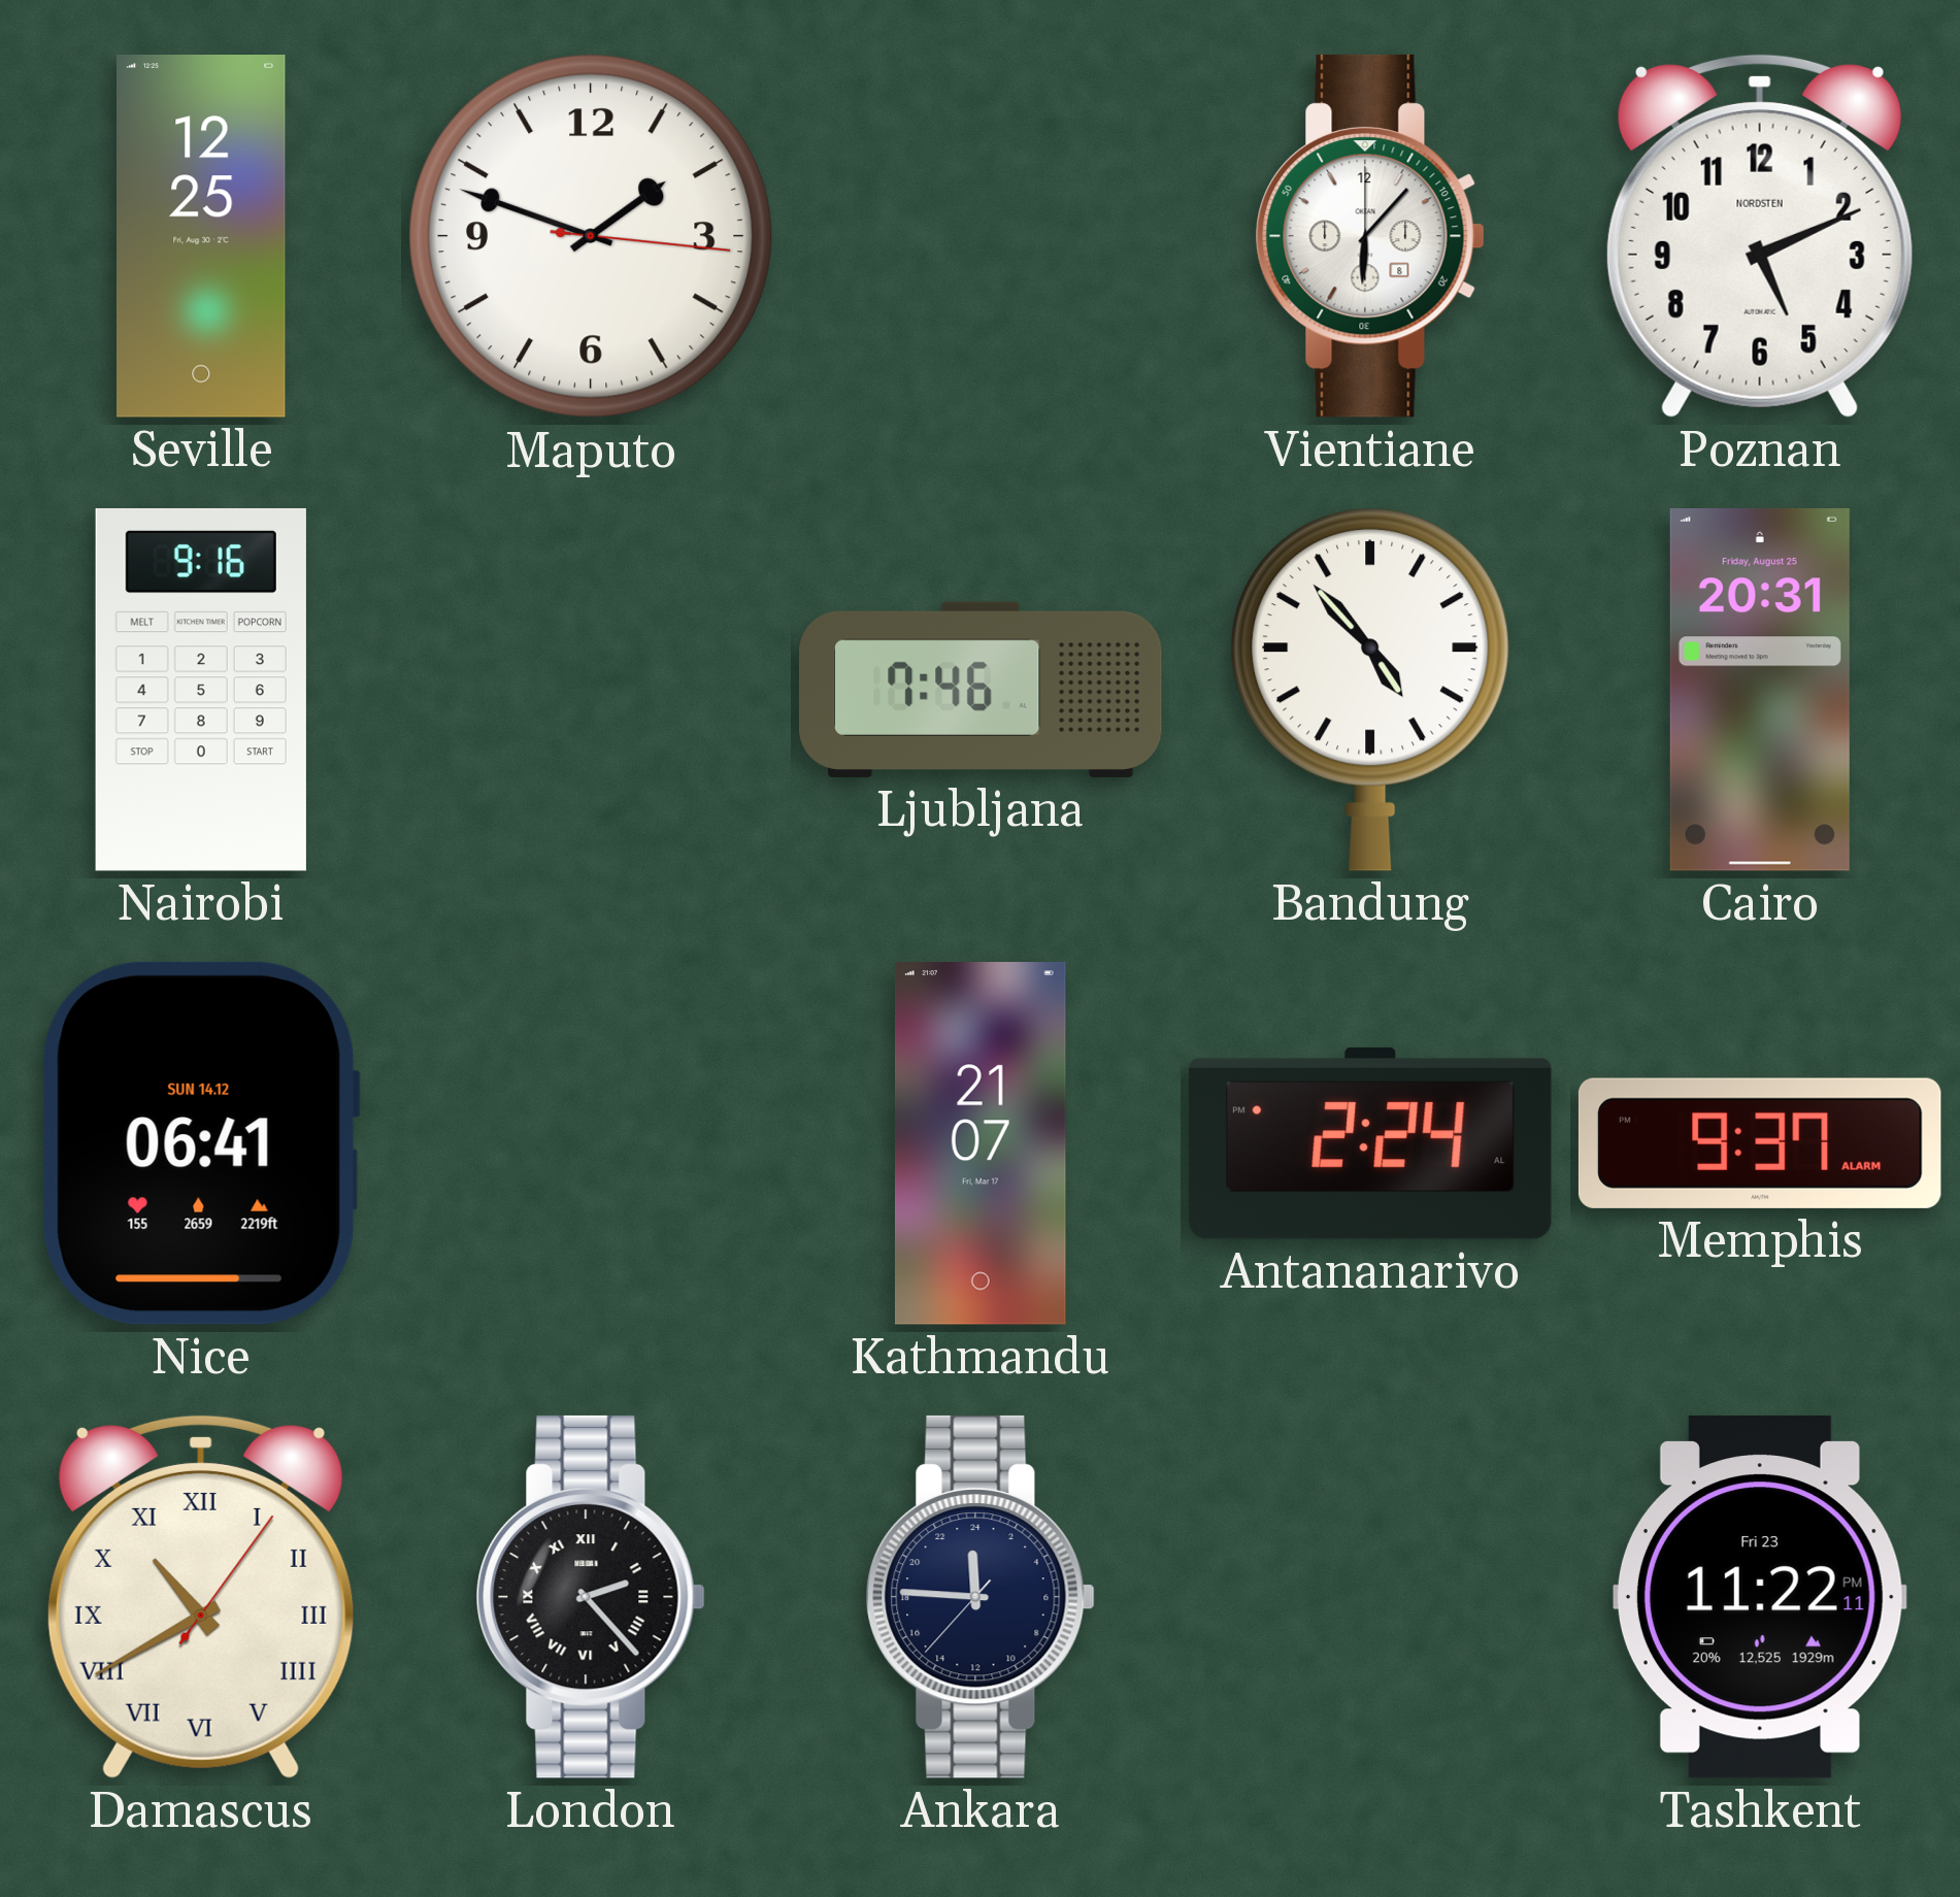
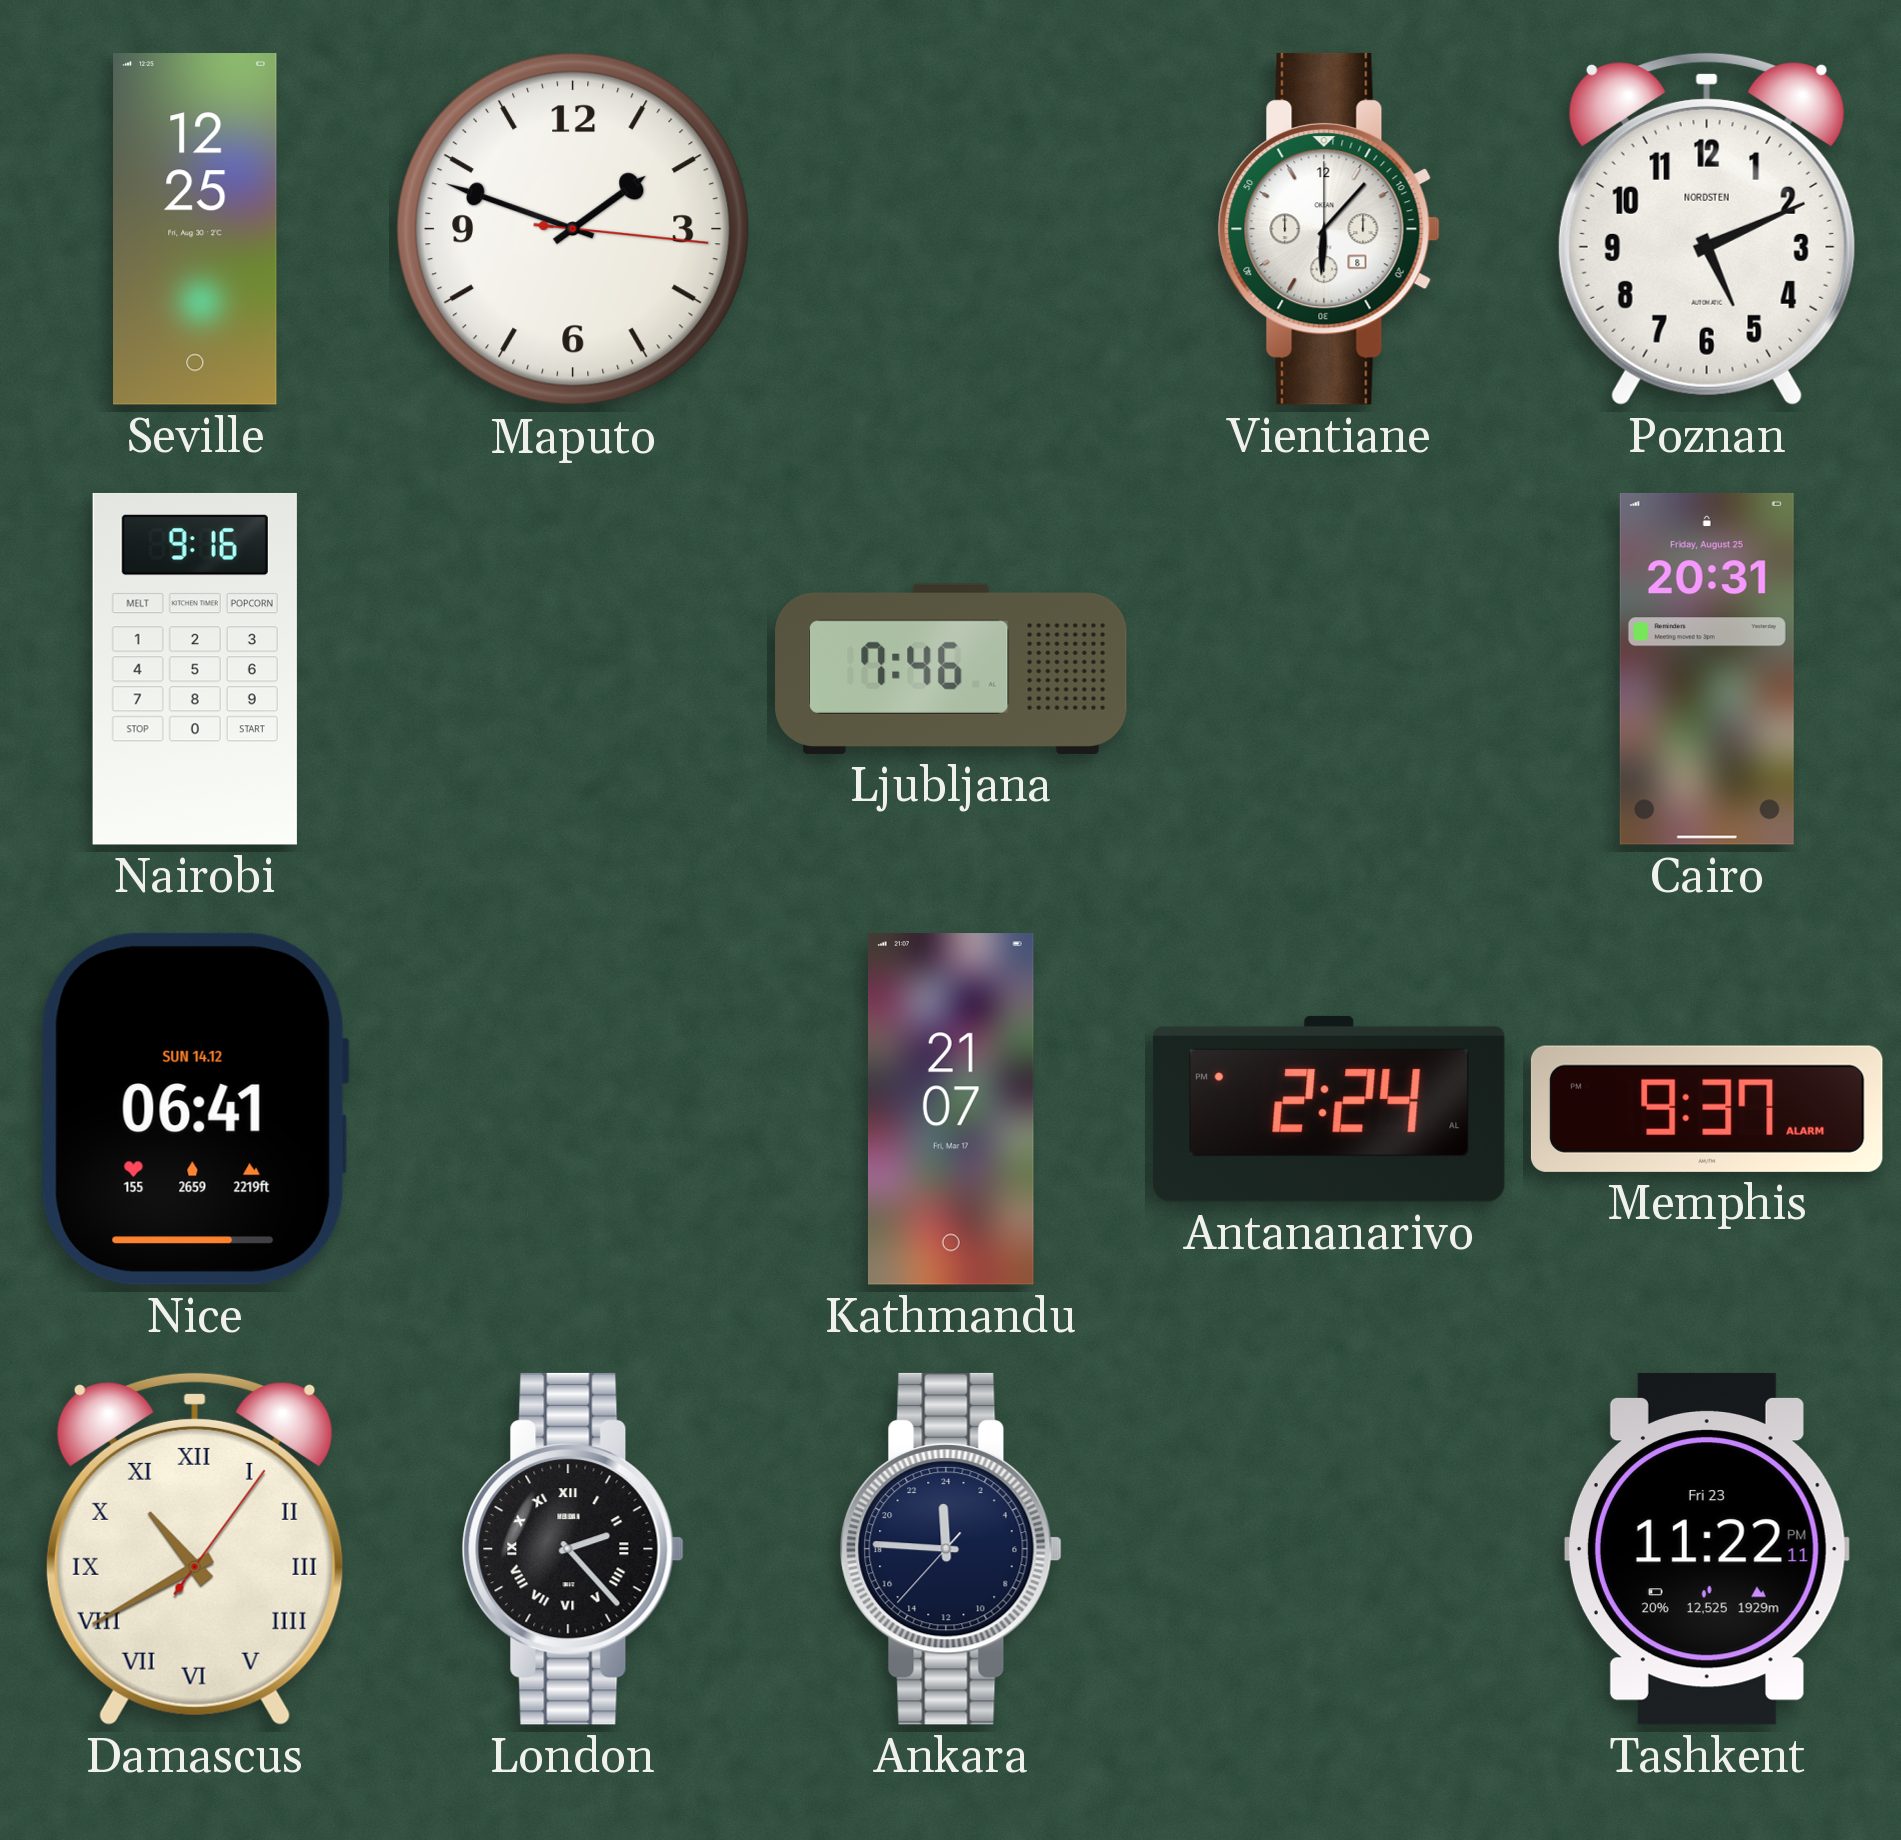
Bandung: 4:53 -> none (1371, 690)
